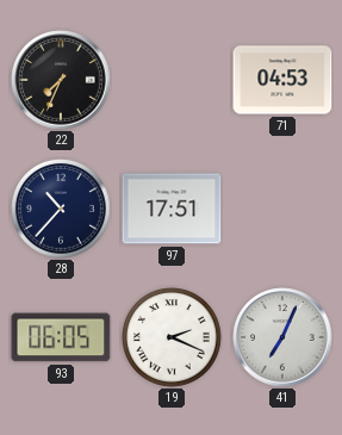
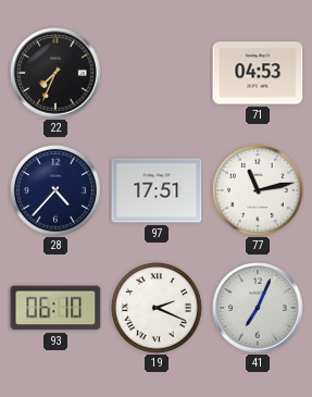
28: 10:37 -> 4:37 (57, 191)
77: none -> 11:13 (259, 191)
93: 06:05 -> 06:10 (55, 308)
